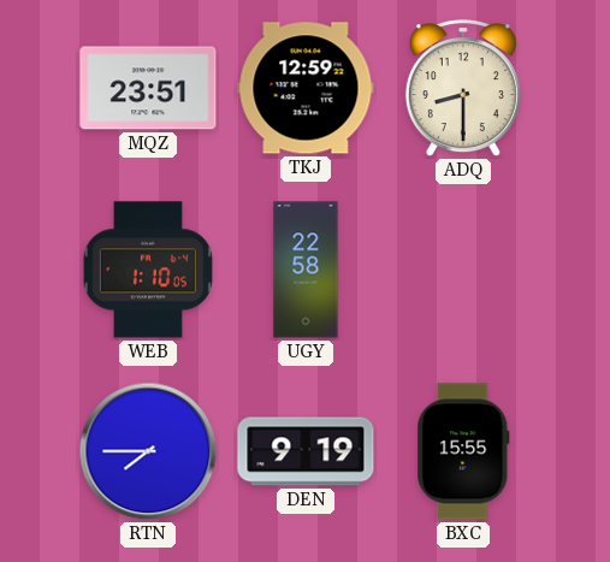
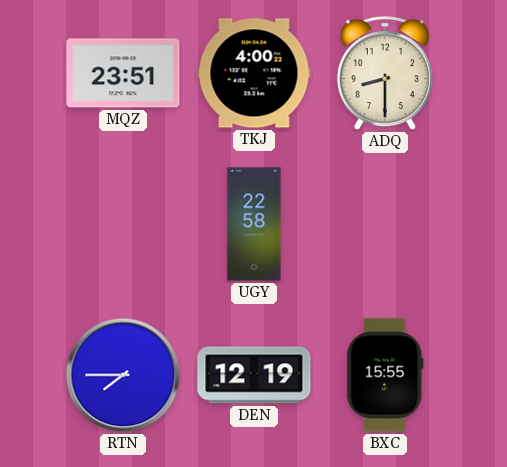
TKJ: 12:59 -> 4:00 (254, 73)
WEB: 1:10 -> none (148, 270)
DEN: 9:19 -> 12:19 (254, 375)
